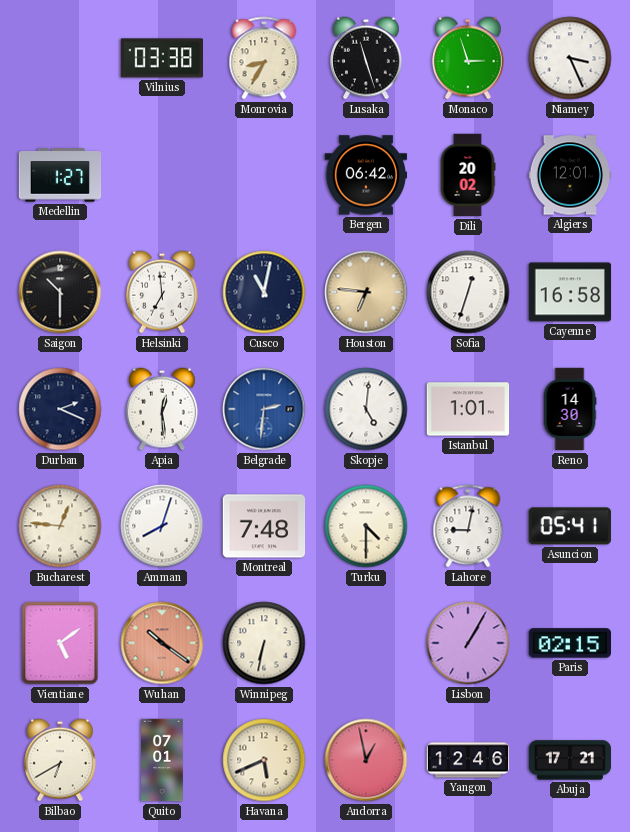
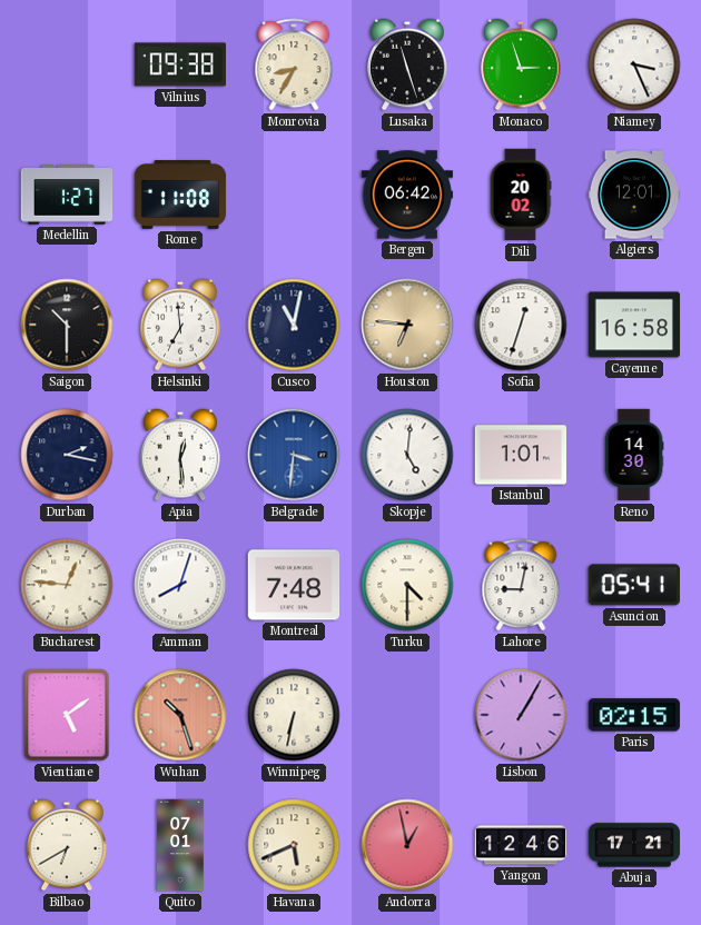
Vilnius: 03:38 -> 09:38 (180, 64)
Rome: none -> 11:08 (180, 195)
Durban: 2:19 -> 2:17 (67, 455)
Belgrade: 2:31 -> 3:31 (294, 455)
Wuhan: 10:21 -> 10:27 (180, 715)
